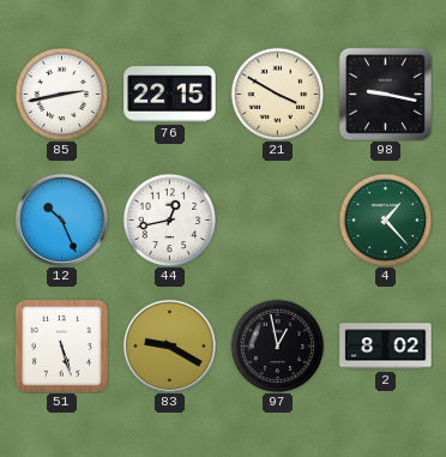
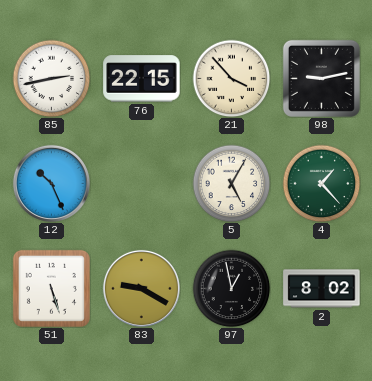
21: 3:50 -> 3:53 (231, 78)
98: 9:17 -> 9:13 (321, 78)
44: 12:43 -> none (169, 220)
5: none -> 5:05 (231, 183)
